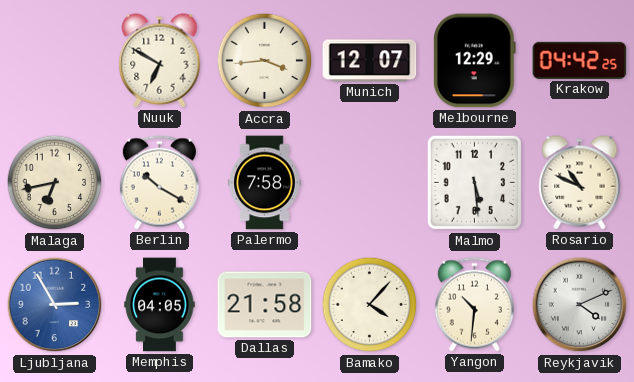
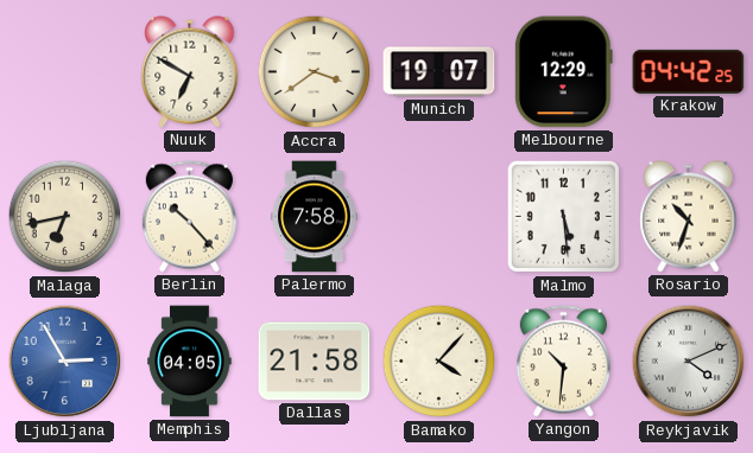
Accra: 3:44 -> 3:39 (315, 72)
Munich: 12:07 -> 19:07 (439, 72)
Berlin: 10:20 -> 10:23 (189, 217)
Rosario: 10:49 -> 10:33 (689, 217)
